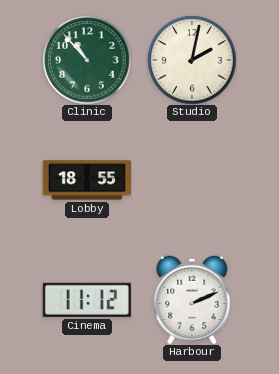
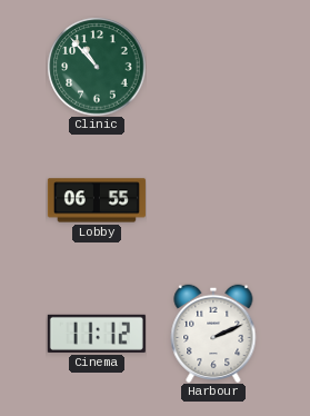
Studio: 2:02 -> none (192, 60)
Lobby: 18:55 -> 06:55 (97, 200)
